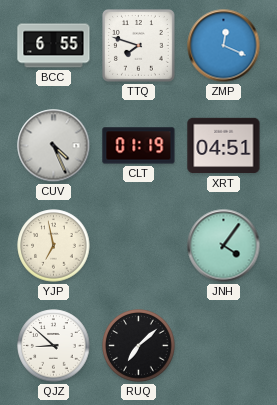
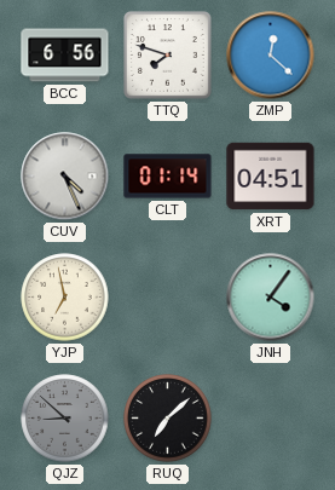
BCC: 6:55 -> 6:56 (65, 56)
ZMP: 12:19 -> 12:22 (271, 56)
CLT: 01:19 -> 01:14 (168, 177)
QJZ dial: white -> grey (65, 419)
